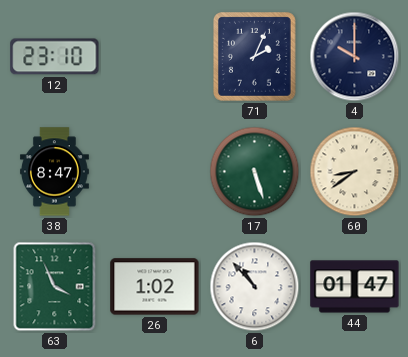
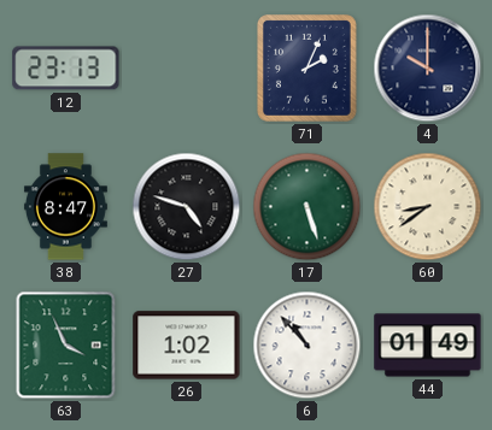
12: 23:10 -> 23:13 (66, 69)
27: none -> 4:48 (187, 207)
44: 01:47 -> 01:49 (428, 346)
